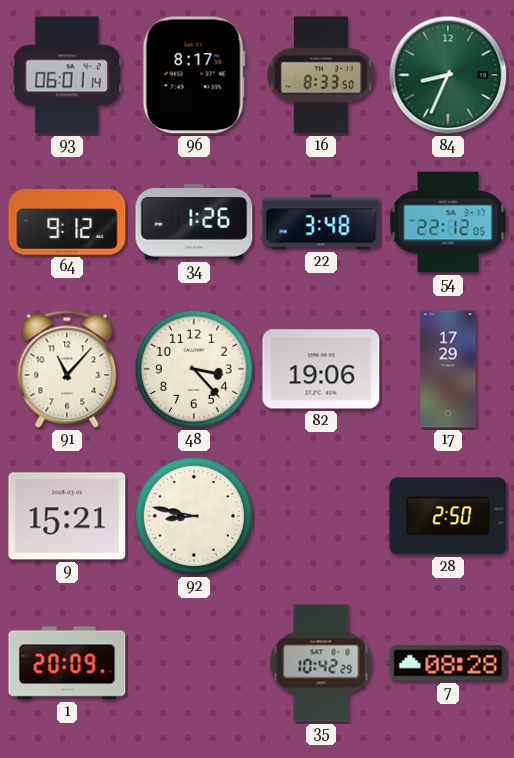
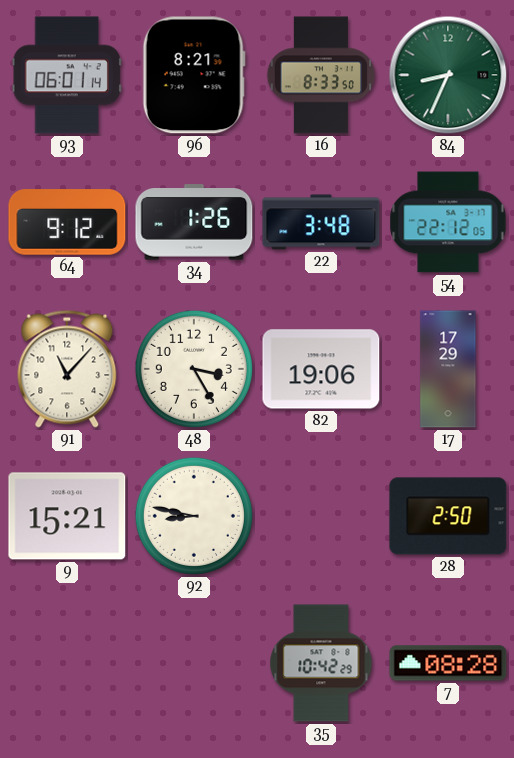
96: 8:17 -> 8:21 (194, 75)
48: 3:23 -> 3:25 (194, 369)
1: 20:09 -> none (67, 663)
